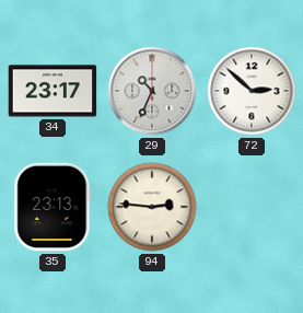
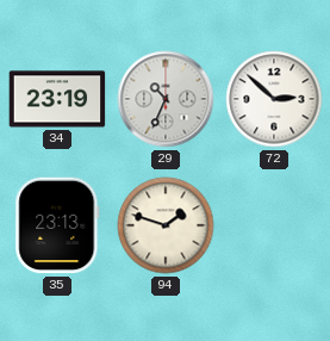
34: 23:17 -> 23:19 (57, 99)
94: 2:46 -> 1:48 (166, 225)
